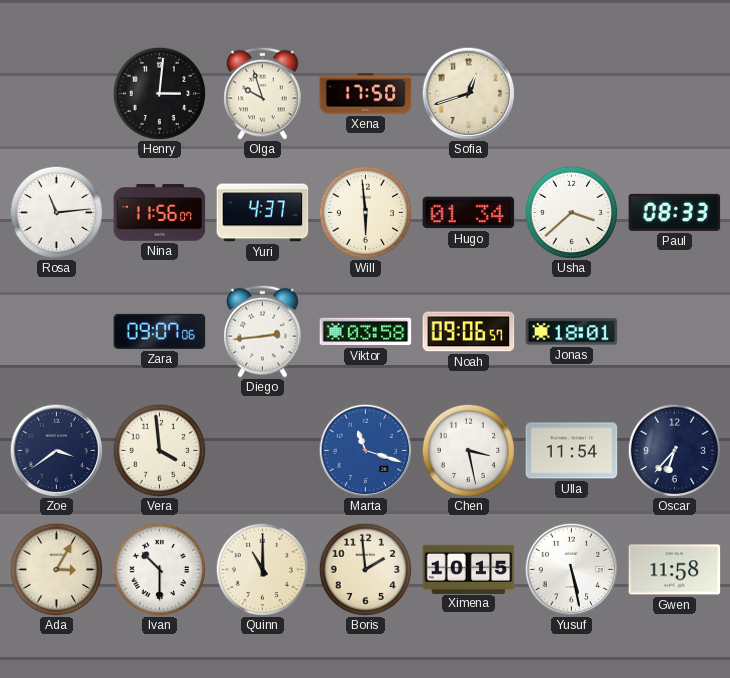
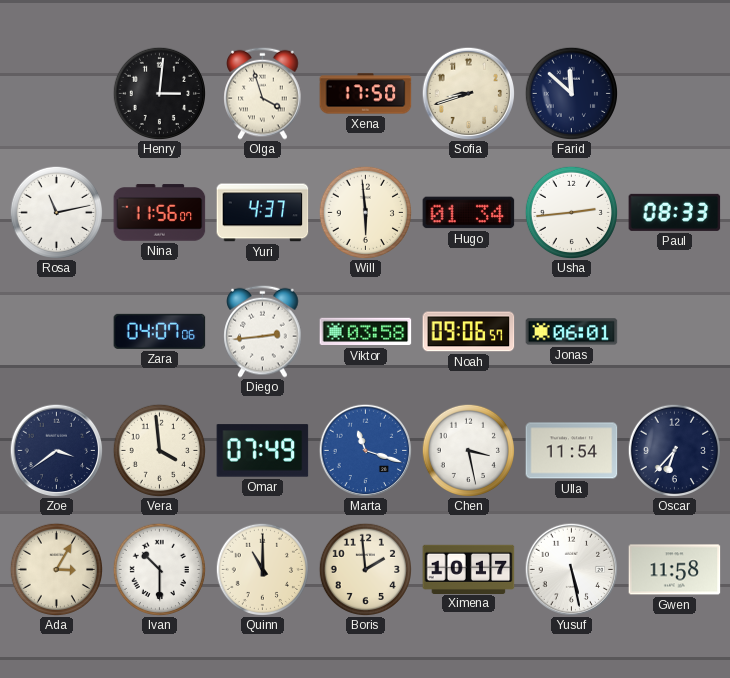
Olga: 9:57 -> 3:57 (263, 93)
Sofia: 12:42 -> 8:42 (468, 93)
Farid: none -> 11:52 (571, 93)
Rosa: 11:14 -> 11:13 (56, 212)
Usha: 3:38 -> 2:44 (571, 212)
Zara: 09:07 -> 04:07 (160, 331)
Jonas: 18:01 -> 06:01 (572, 332)
Omar: none -> 07:49 (263, 451)
Ximena: 10:15 -> 10:17 (469, 569)
